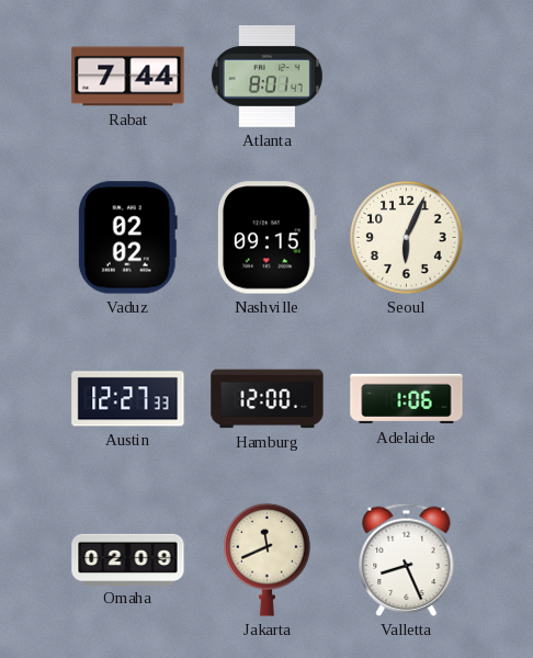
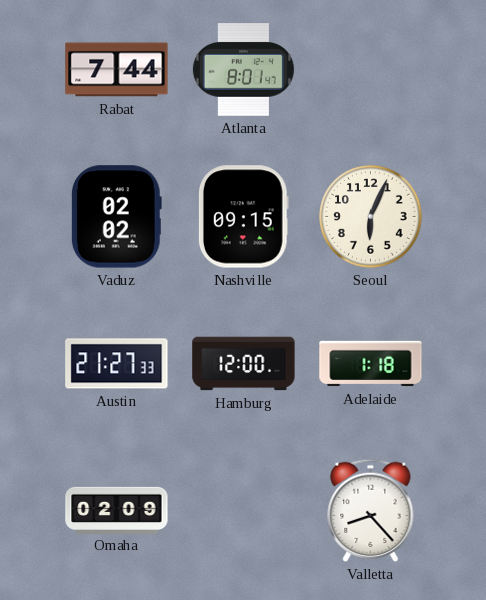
Austin: 12:27 -> 21:27 (117, 364)
Adelaide: 1:06 -> 1:18 (371, 364)
Jakarta: 11:41 -> none (268, 559)
Valletta: 8:26 -> 8:23 (371, 510)
